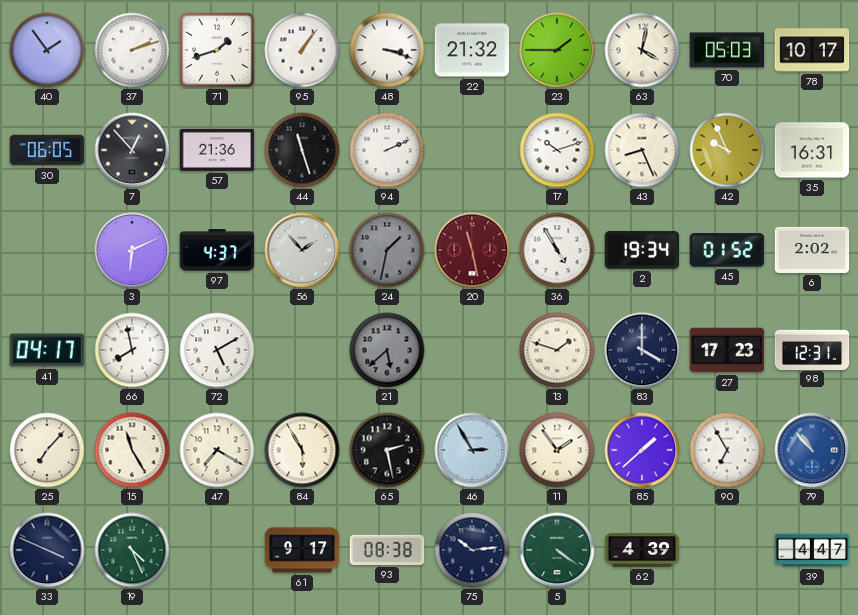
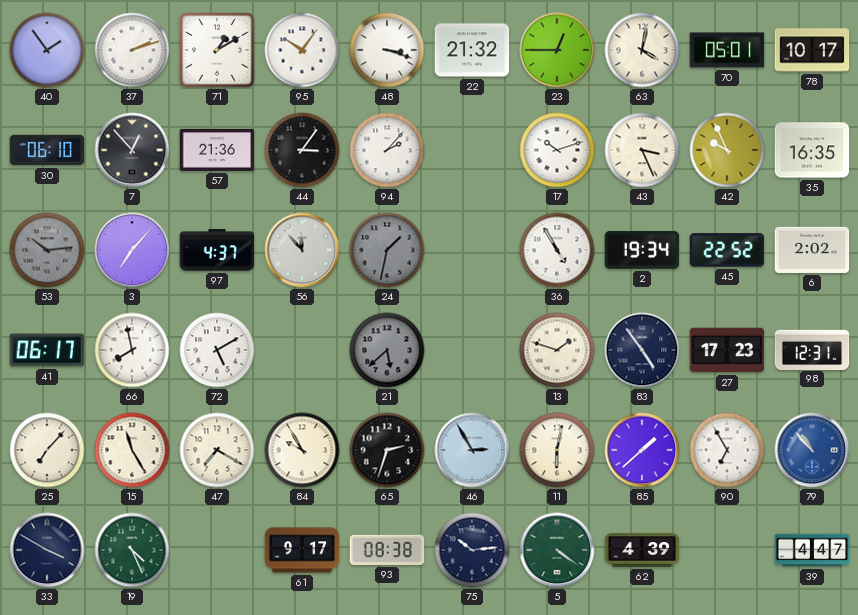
71: 1:42 -> 1:10 (217, 50)
95: 1:06 -> 10:06 (302, 50)
23: 1:45 -> 12:45 (557, 50)
70: 05:03 -> 05:01 (727, 50)
30: 06:05 -> 06:10 (47, 150)
44: 11:27 -> 3:06 (302, 150)
94: 2:11 -> 2:07 (387, 150)
43: 8:26 -> 3:26 (642, 150)
35: 16:31 -> 16:35 (812, 150)
53: none -> 10:14 (47, 250)
3: 6:11 -> 7:07 (132, 250)
56: 1:53 -> 11:53 (302, 250)
20: 11:28 -> none (472, 250)
45: 01:52 -> 22:52 (727, 250)
41: 04:17 -> 06:17 (47, 350)
83: 4:00 -> 4:54 (642, 350)
84: 5:55 -> 9:55 (302, 450)
65: 2:28 -> 2:33 (387, 450)
11: 1:54 -> 6:02 (557, 450)
33: 3:49 -> 3:50 (47, 550)
